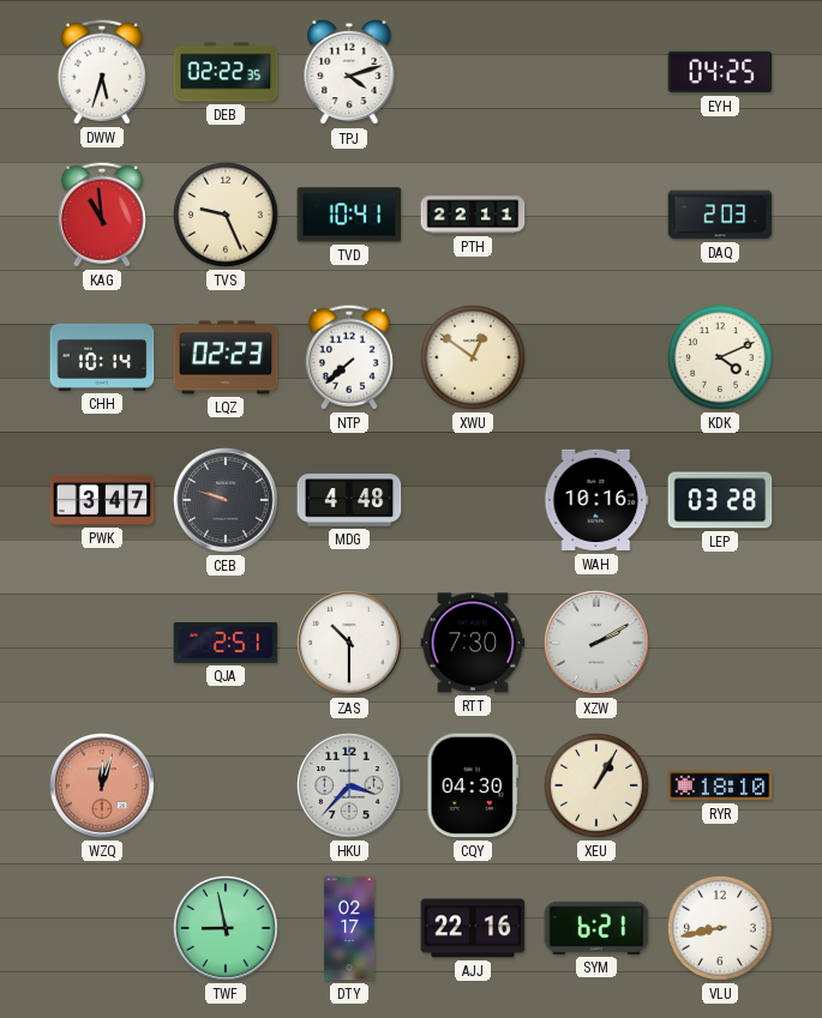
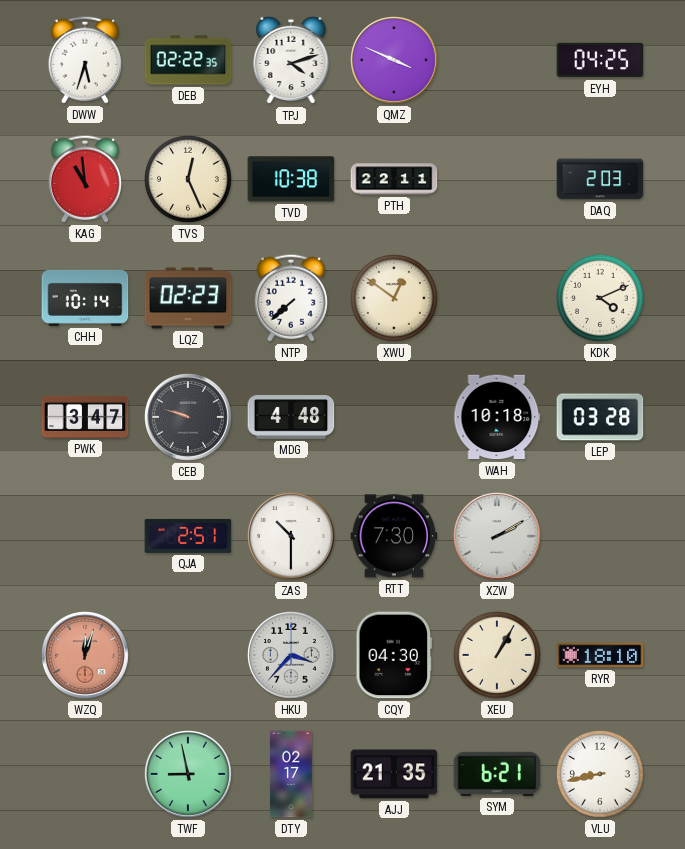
QMZ: none -> 3:49 (395, 61)
TVS: 9:26 -> 12:26 (188, 179)
TVD: 10:41 -> 10:38 (291, 179)
WAH: 10:16 -> 10:18 (497, 417)
AJJ: 22:16 -> 21:35 (394, 774)
